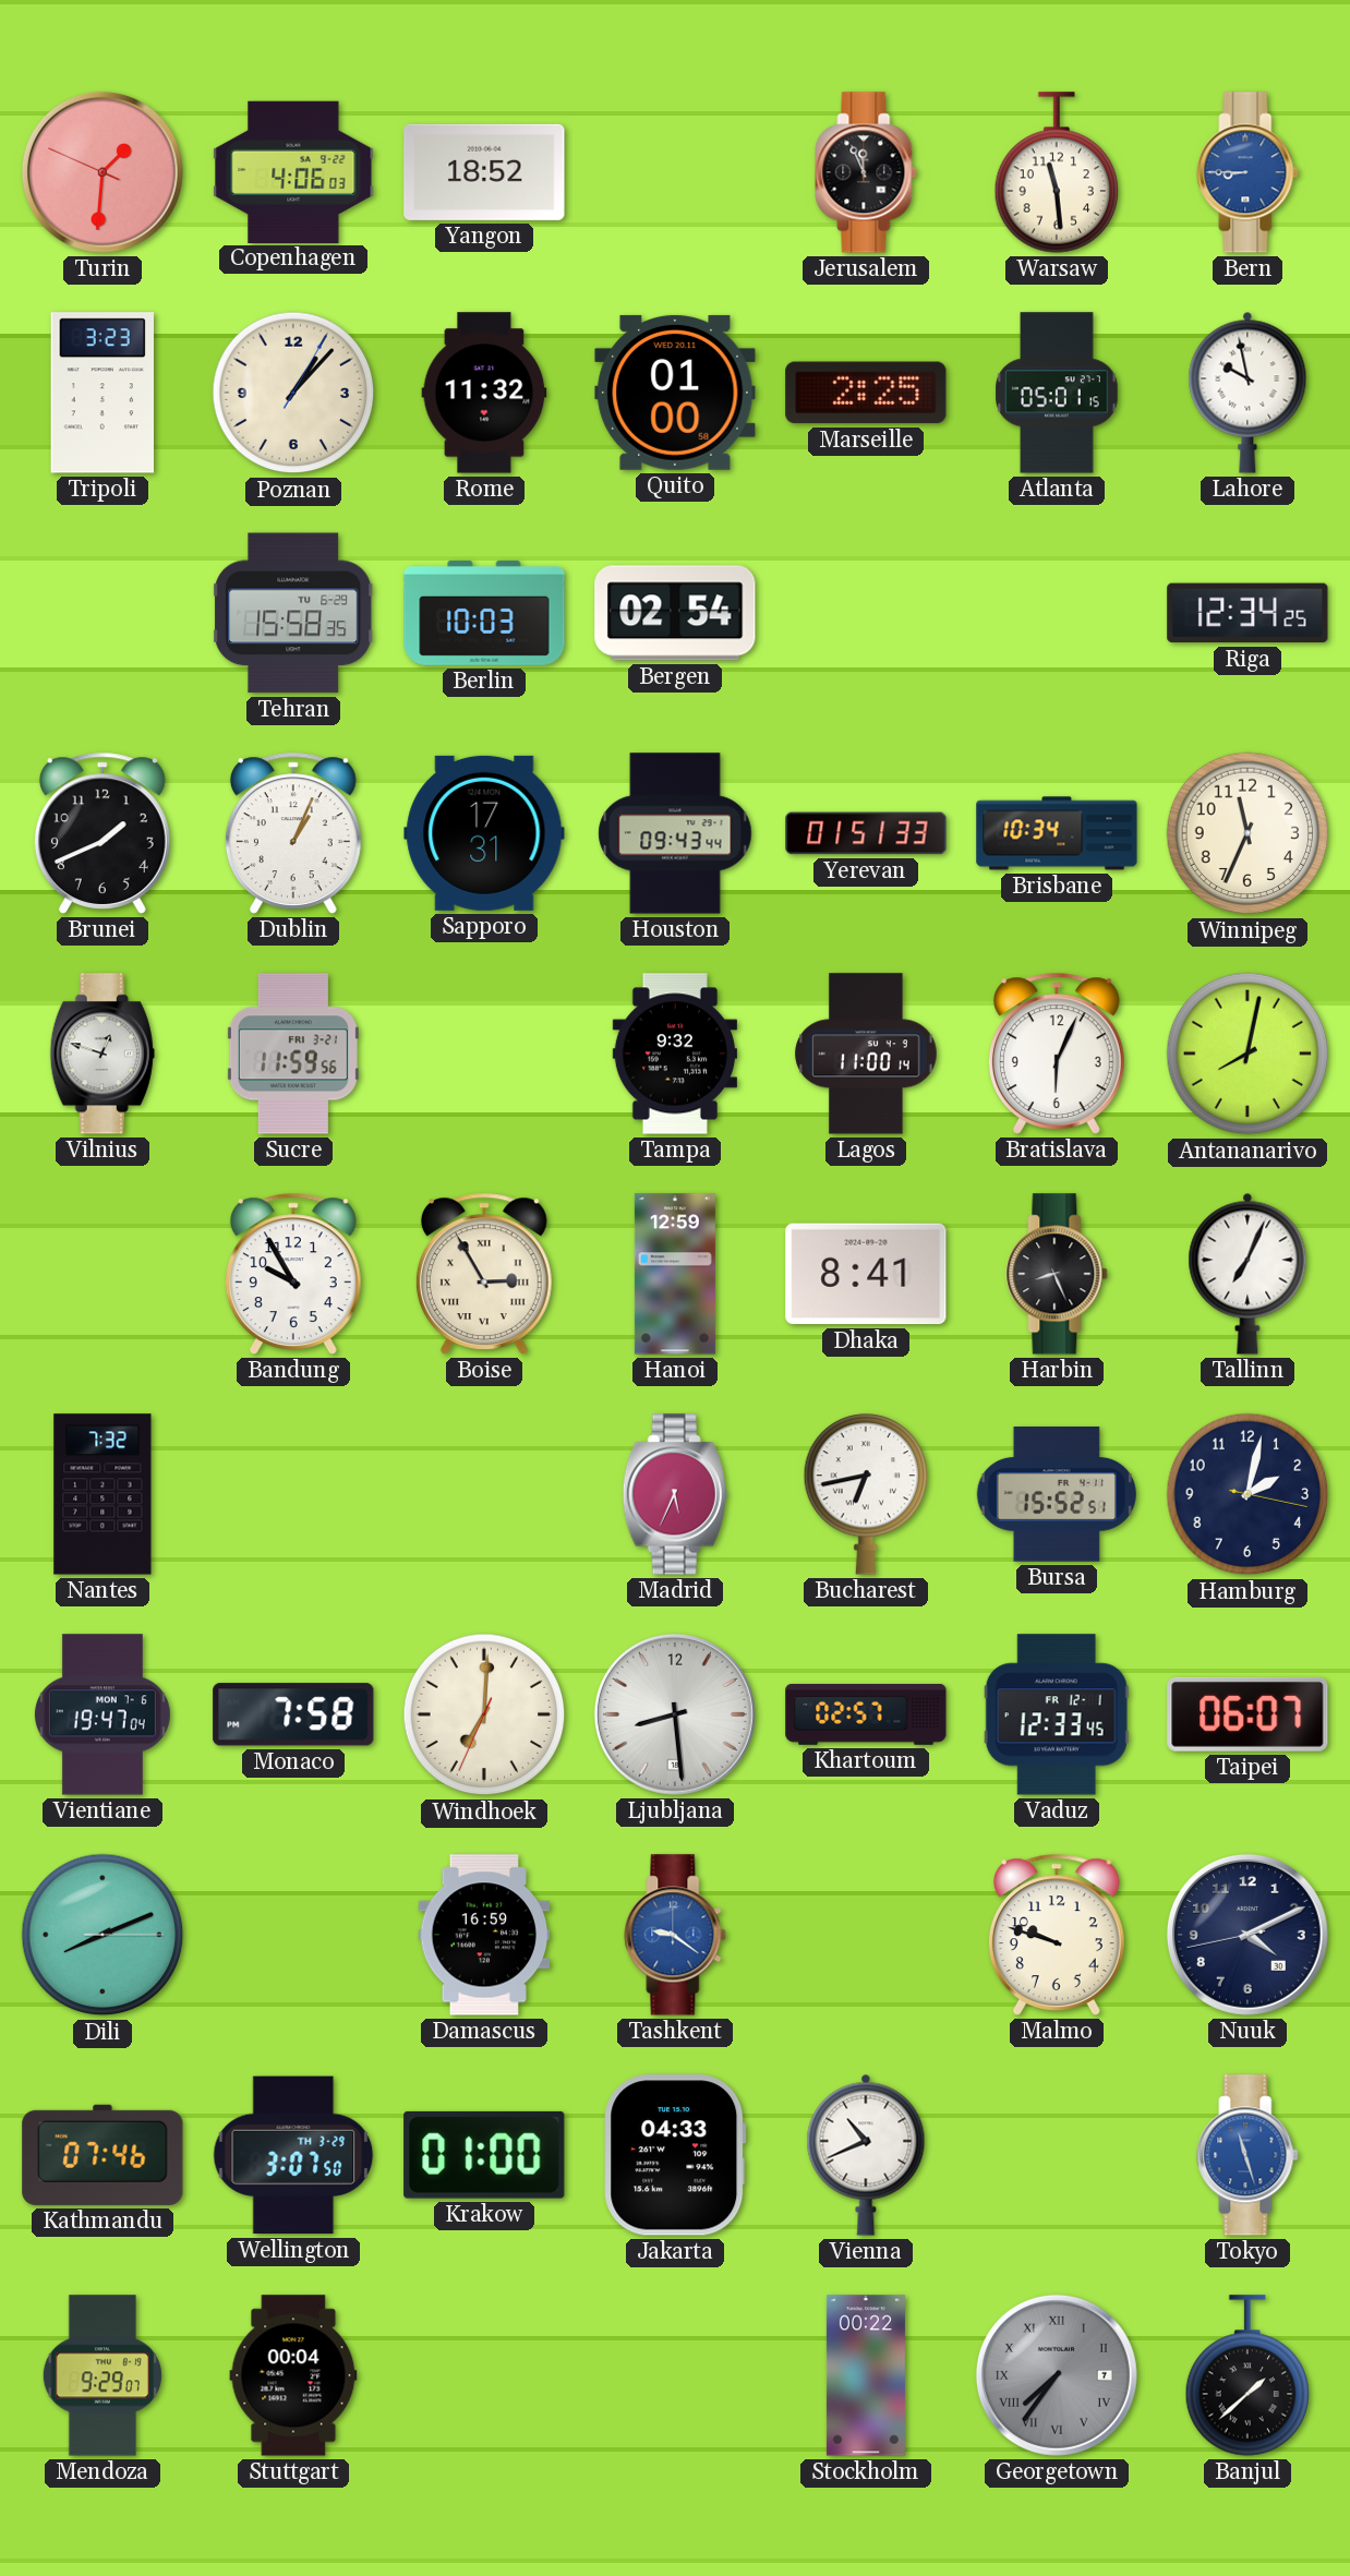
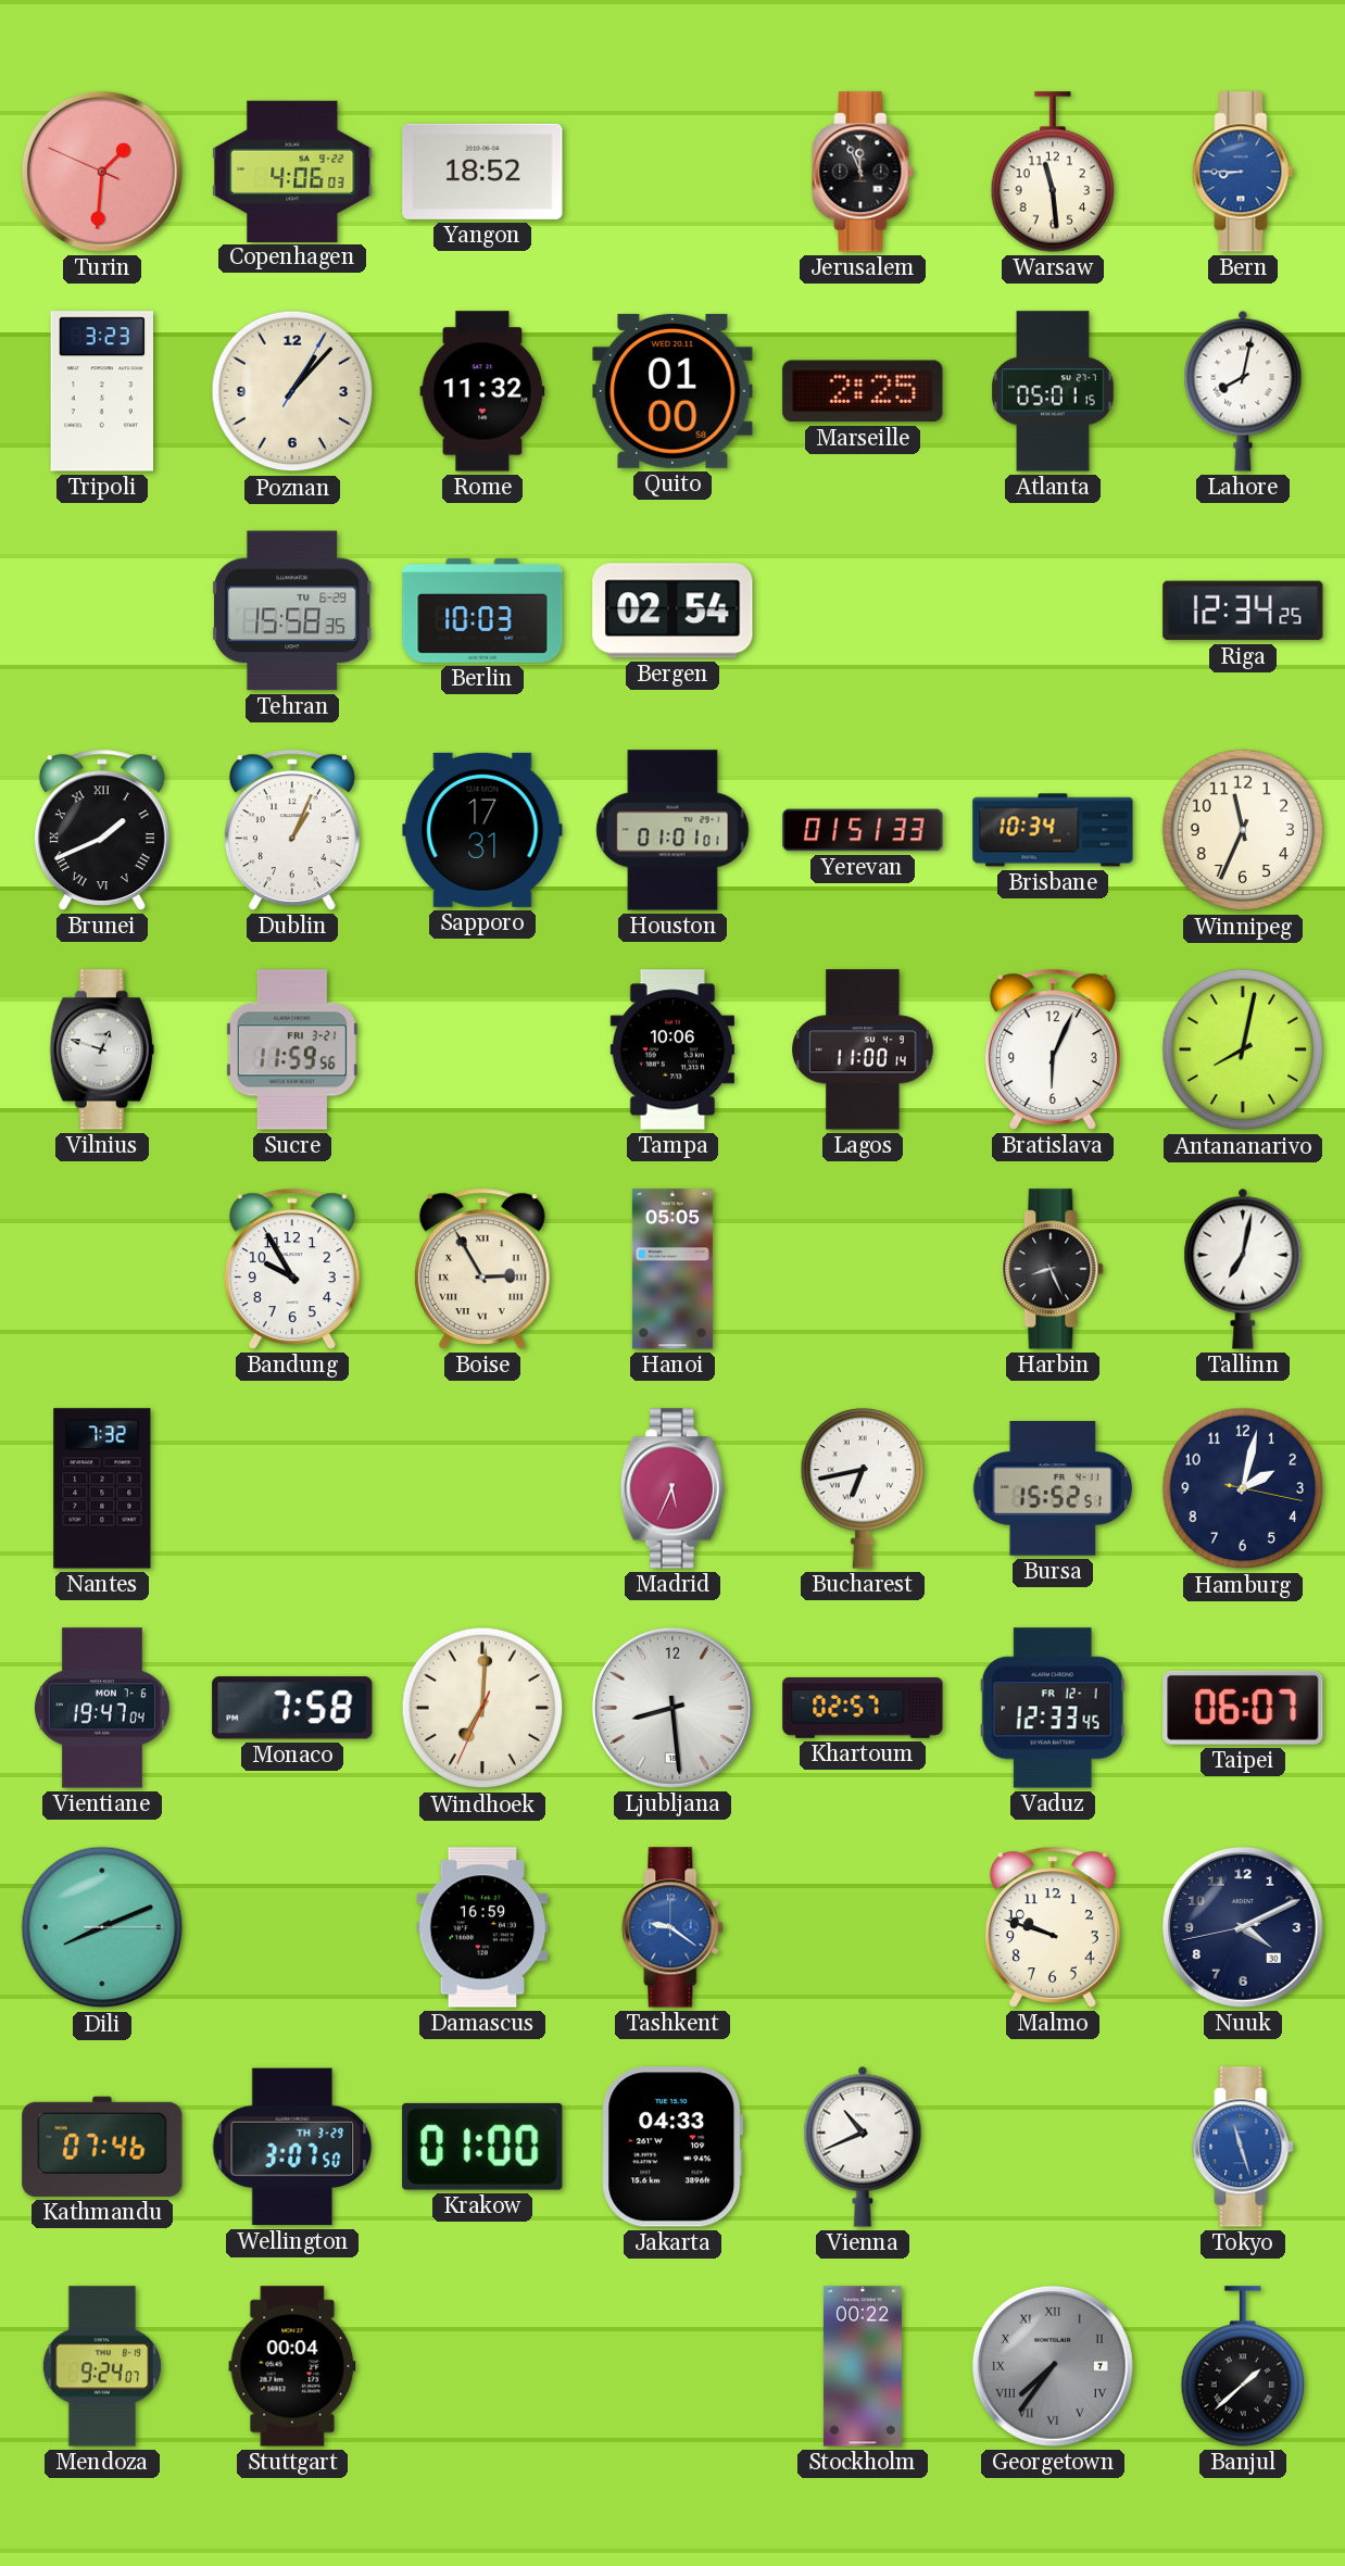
Lahore: 9:58 -> 8:02 (1243, 391)
Brunei numerals: Arabic -> Roman (102, 830)
Houston: 09:43 -> 01:01 (672, 830)
Tampa: 9:32 -> 10:06 (672, 1049)
Hanoi: 12:59 -> 05:05 (672, 1269)
Dhaka: 8:41 -> none (866, 1274)
Tallinn: 7:04 -> 7:02 (1243, 1269)
Mendoza: 9:29 -> 9:24 (102, 2366)
